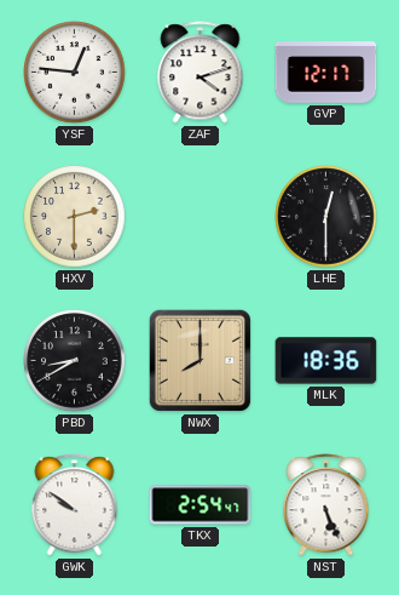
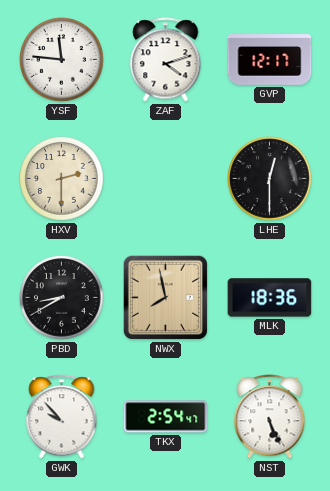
YSF: 12:46 -> 11:46 (62, 60)
NWX: 8:00 -> 7:58 (165, 297)
GWK: 9:51 -> 9:53 (62, 417)
